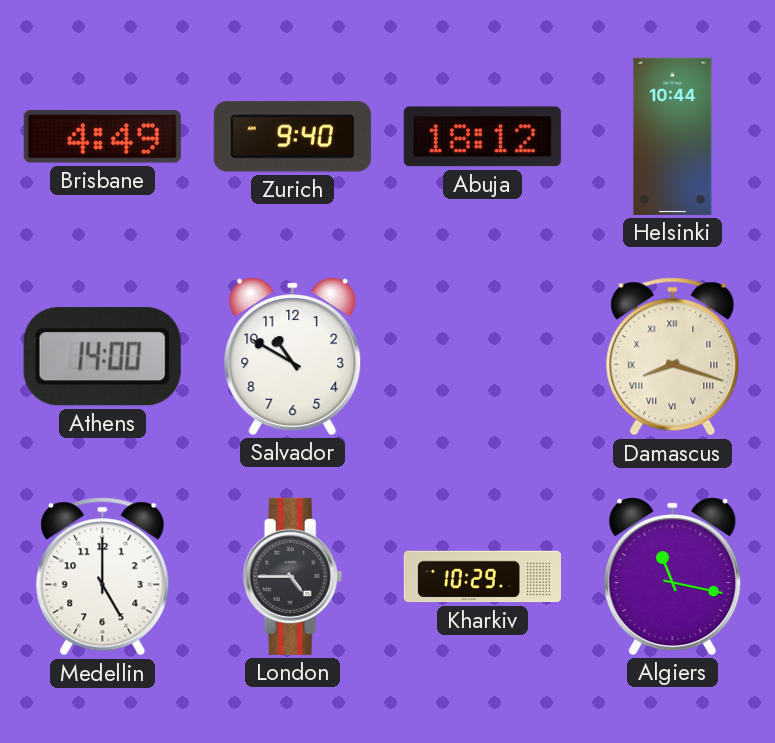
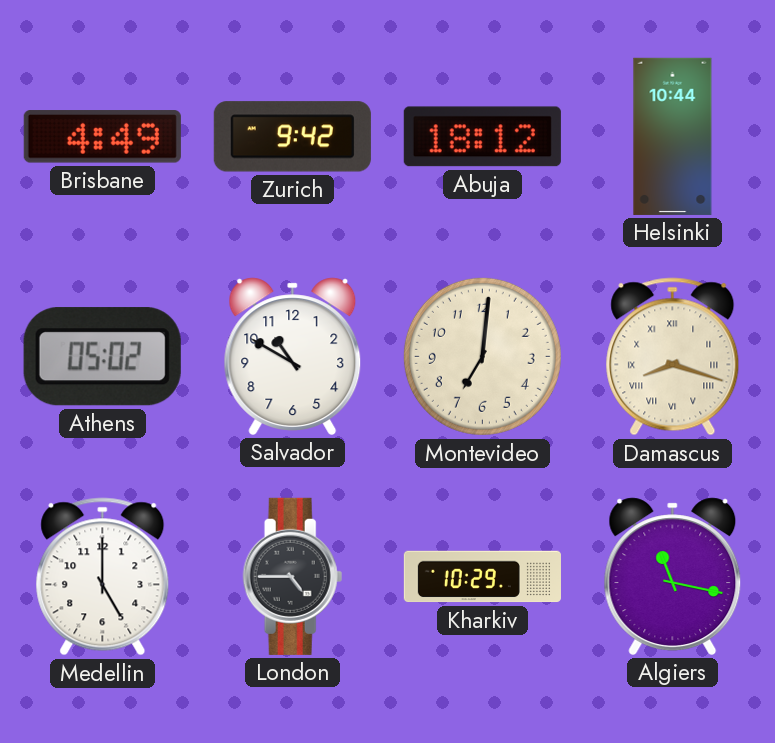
Zurich: 9:40 -> 9:42 (292, 137)
Athens: 14:00 -> 05:02 (102, 357)
Montevideo: none -> 7:01 (482, 356)
